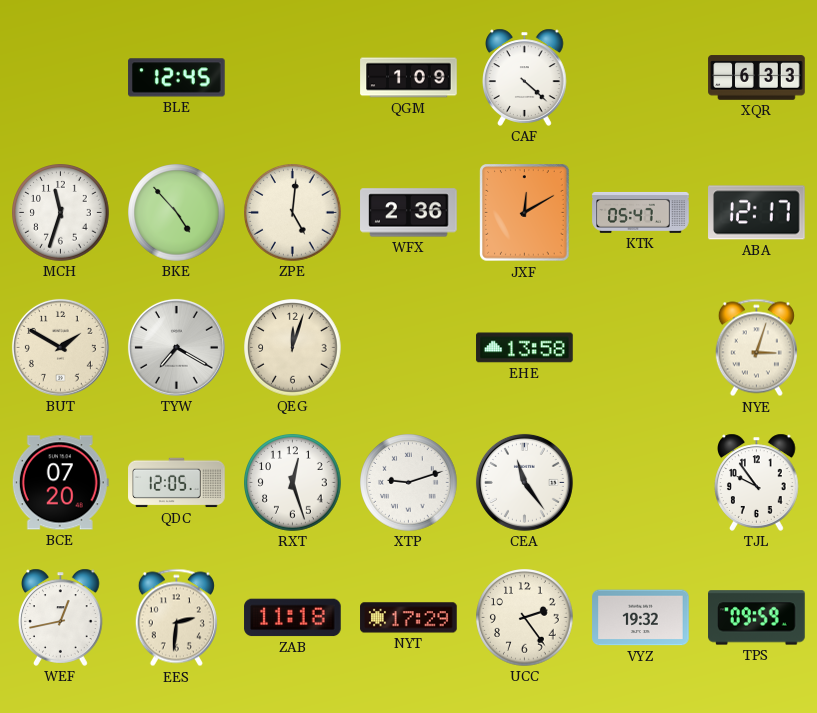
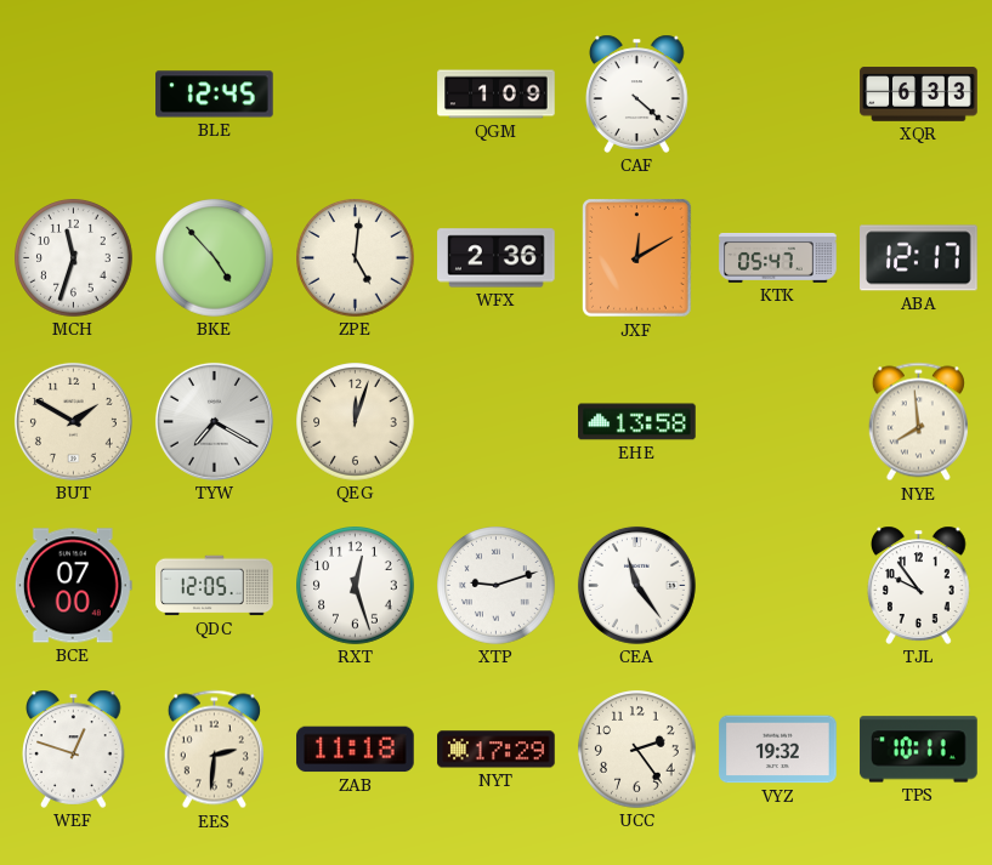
NYE: 3:03 -> 7:59 (918, 422)
BCE: 07:20 -> 07:00 (73, 586)
WEF: 12:43 -> 12:48 (74, 749)
TPS: 09:59 -> 10:11 (919, 750)
